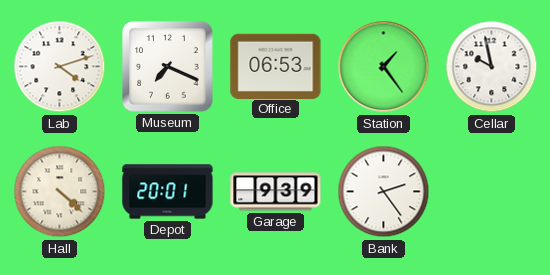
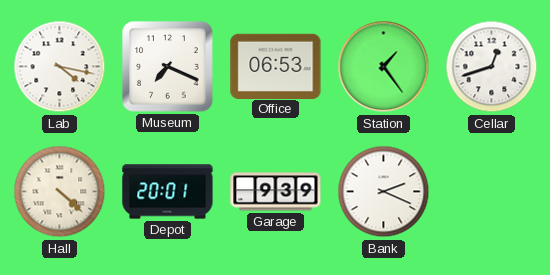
Lab: 4:12 -> 4:17 (60, 67)
Cellar: 9:58 -> 12:42 (492, 67)
Bank: 2:24 -> 2:19 (384, 192)
